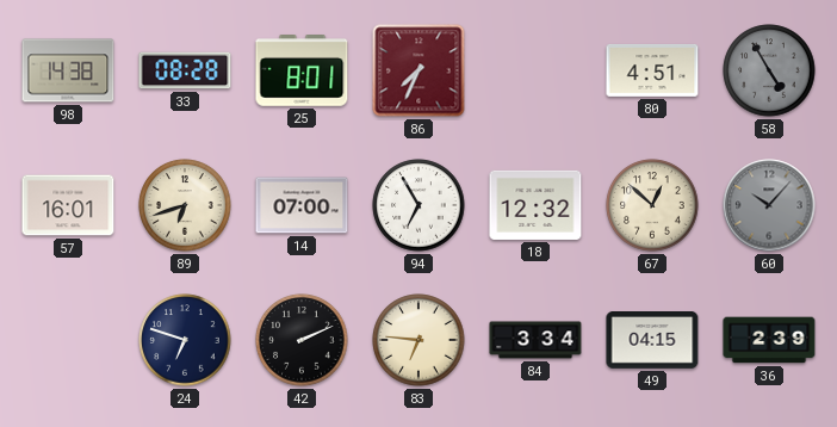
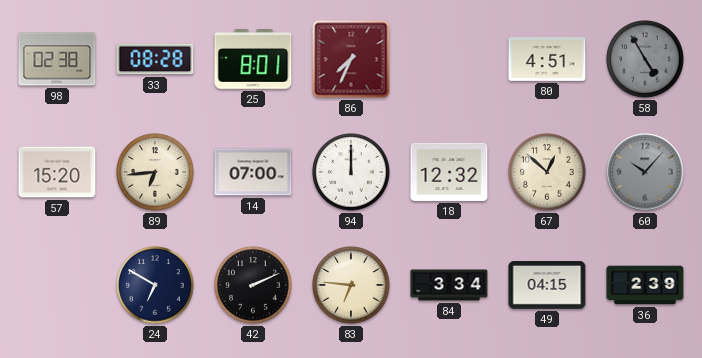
98: 14:38 -> 02:38 (57, 59)
57: 16:01 -> 15:20 (57, 172)
89: 6:42 -> 6:44 (155, 172)
94: 6:55 -> 12:00 (351, 172)
24: 6:48 -> 6:50 (155, 285)
